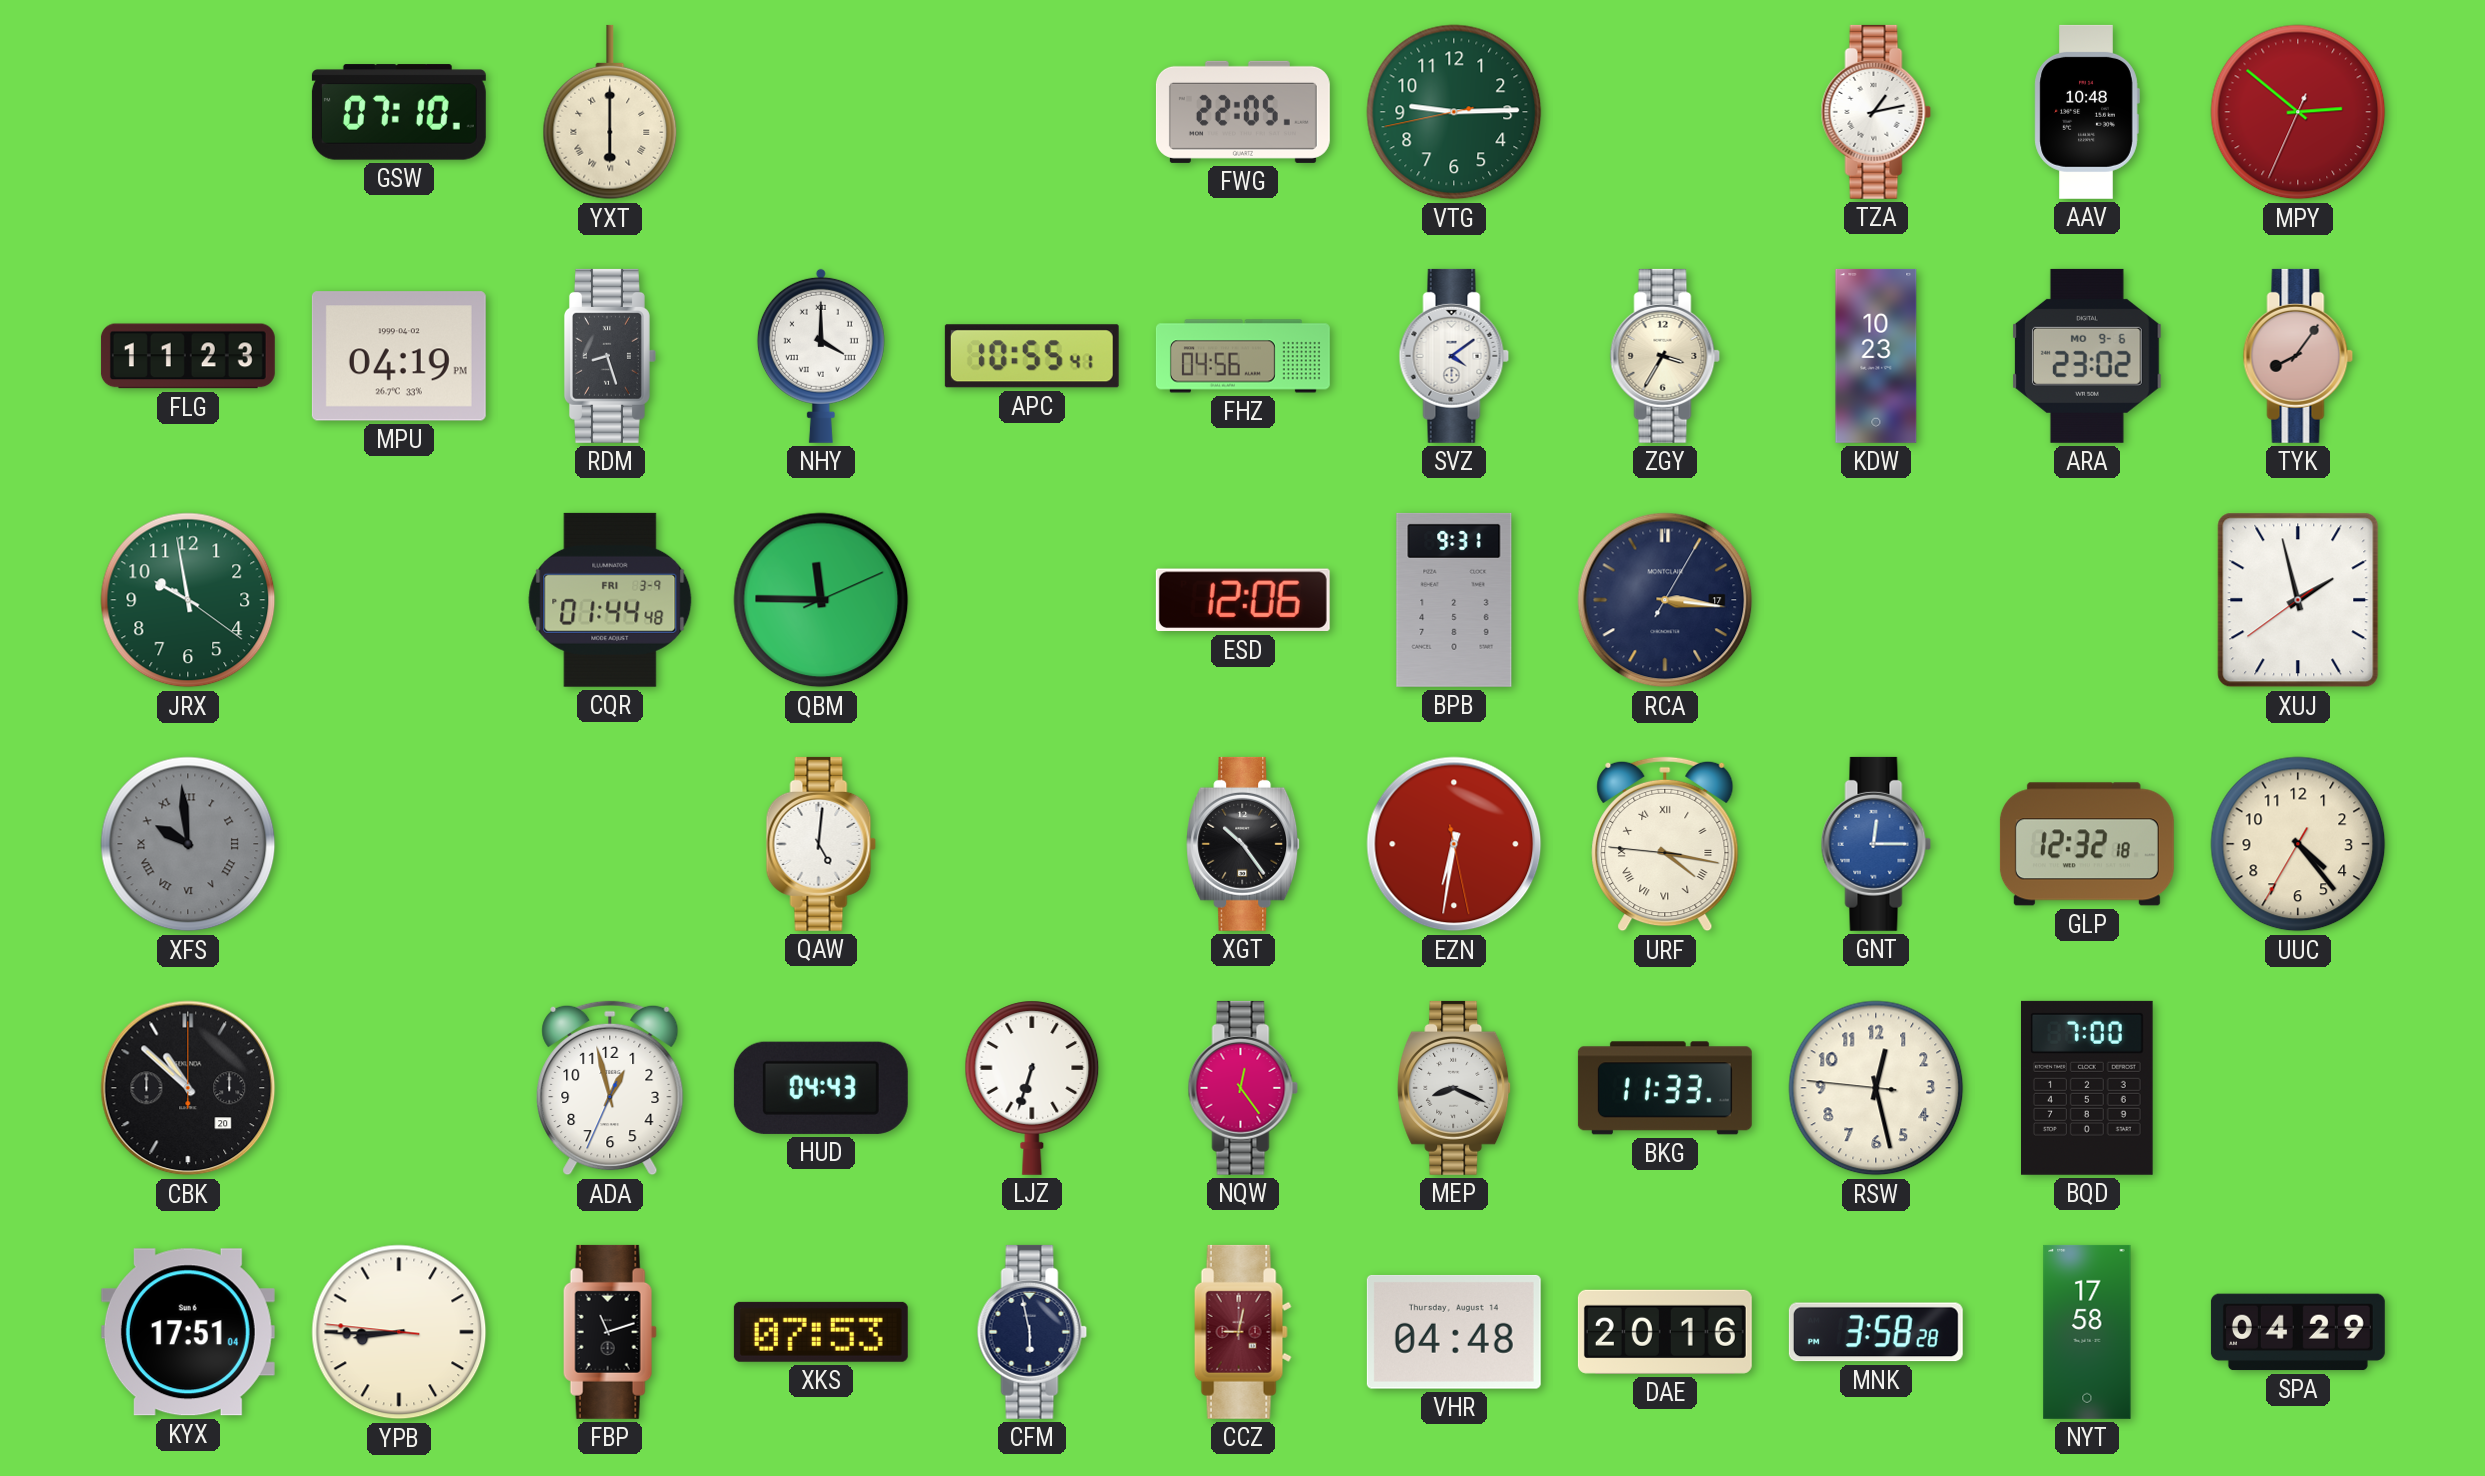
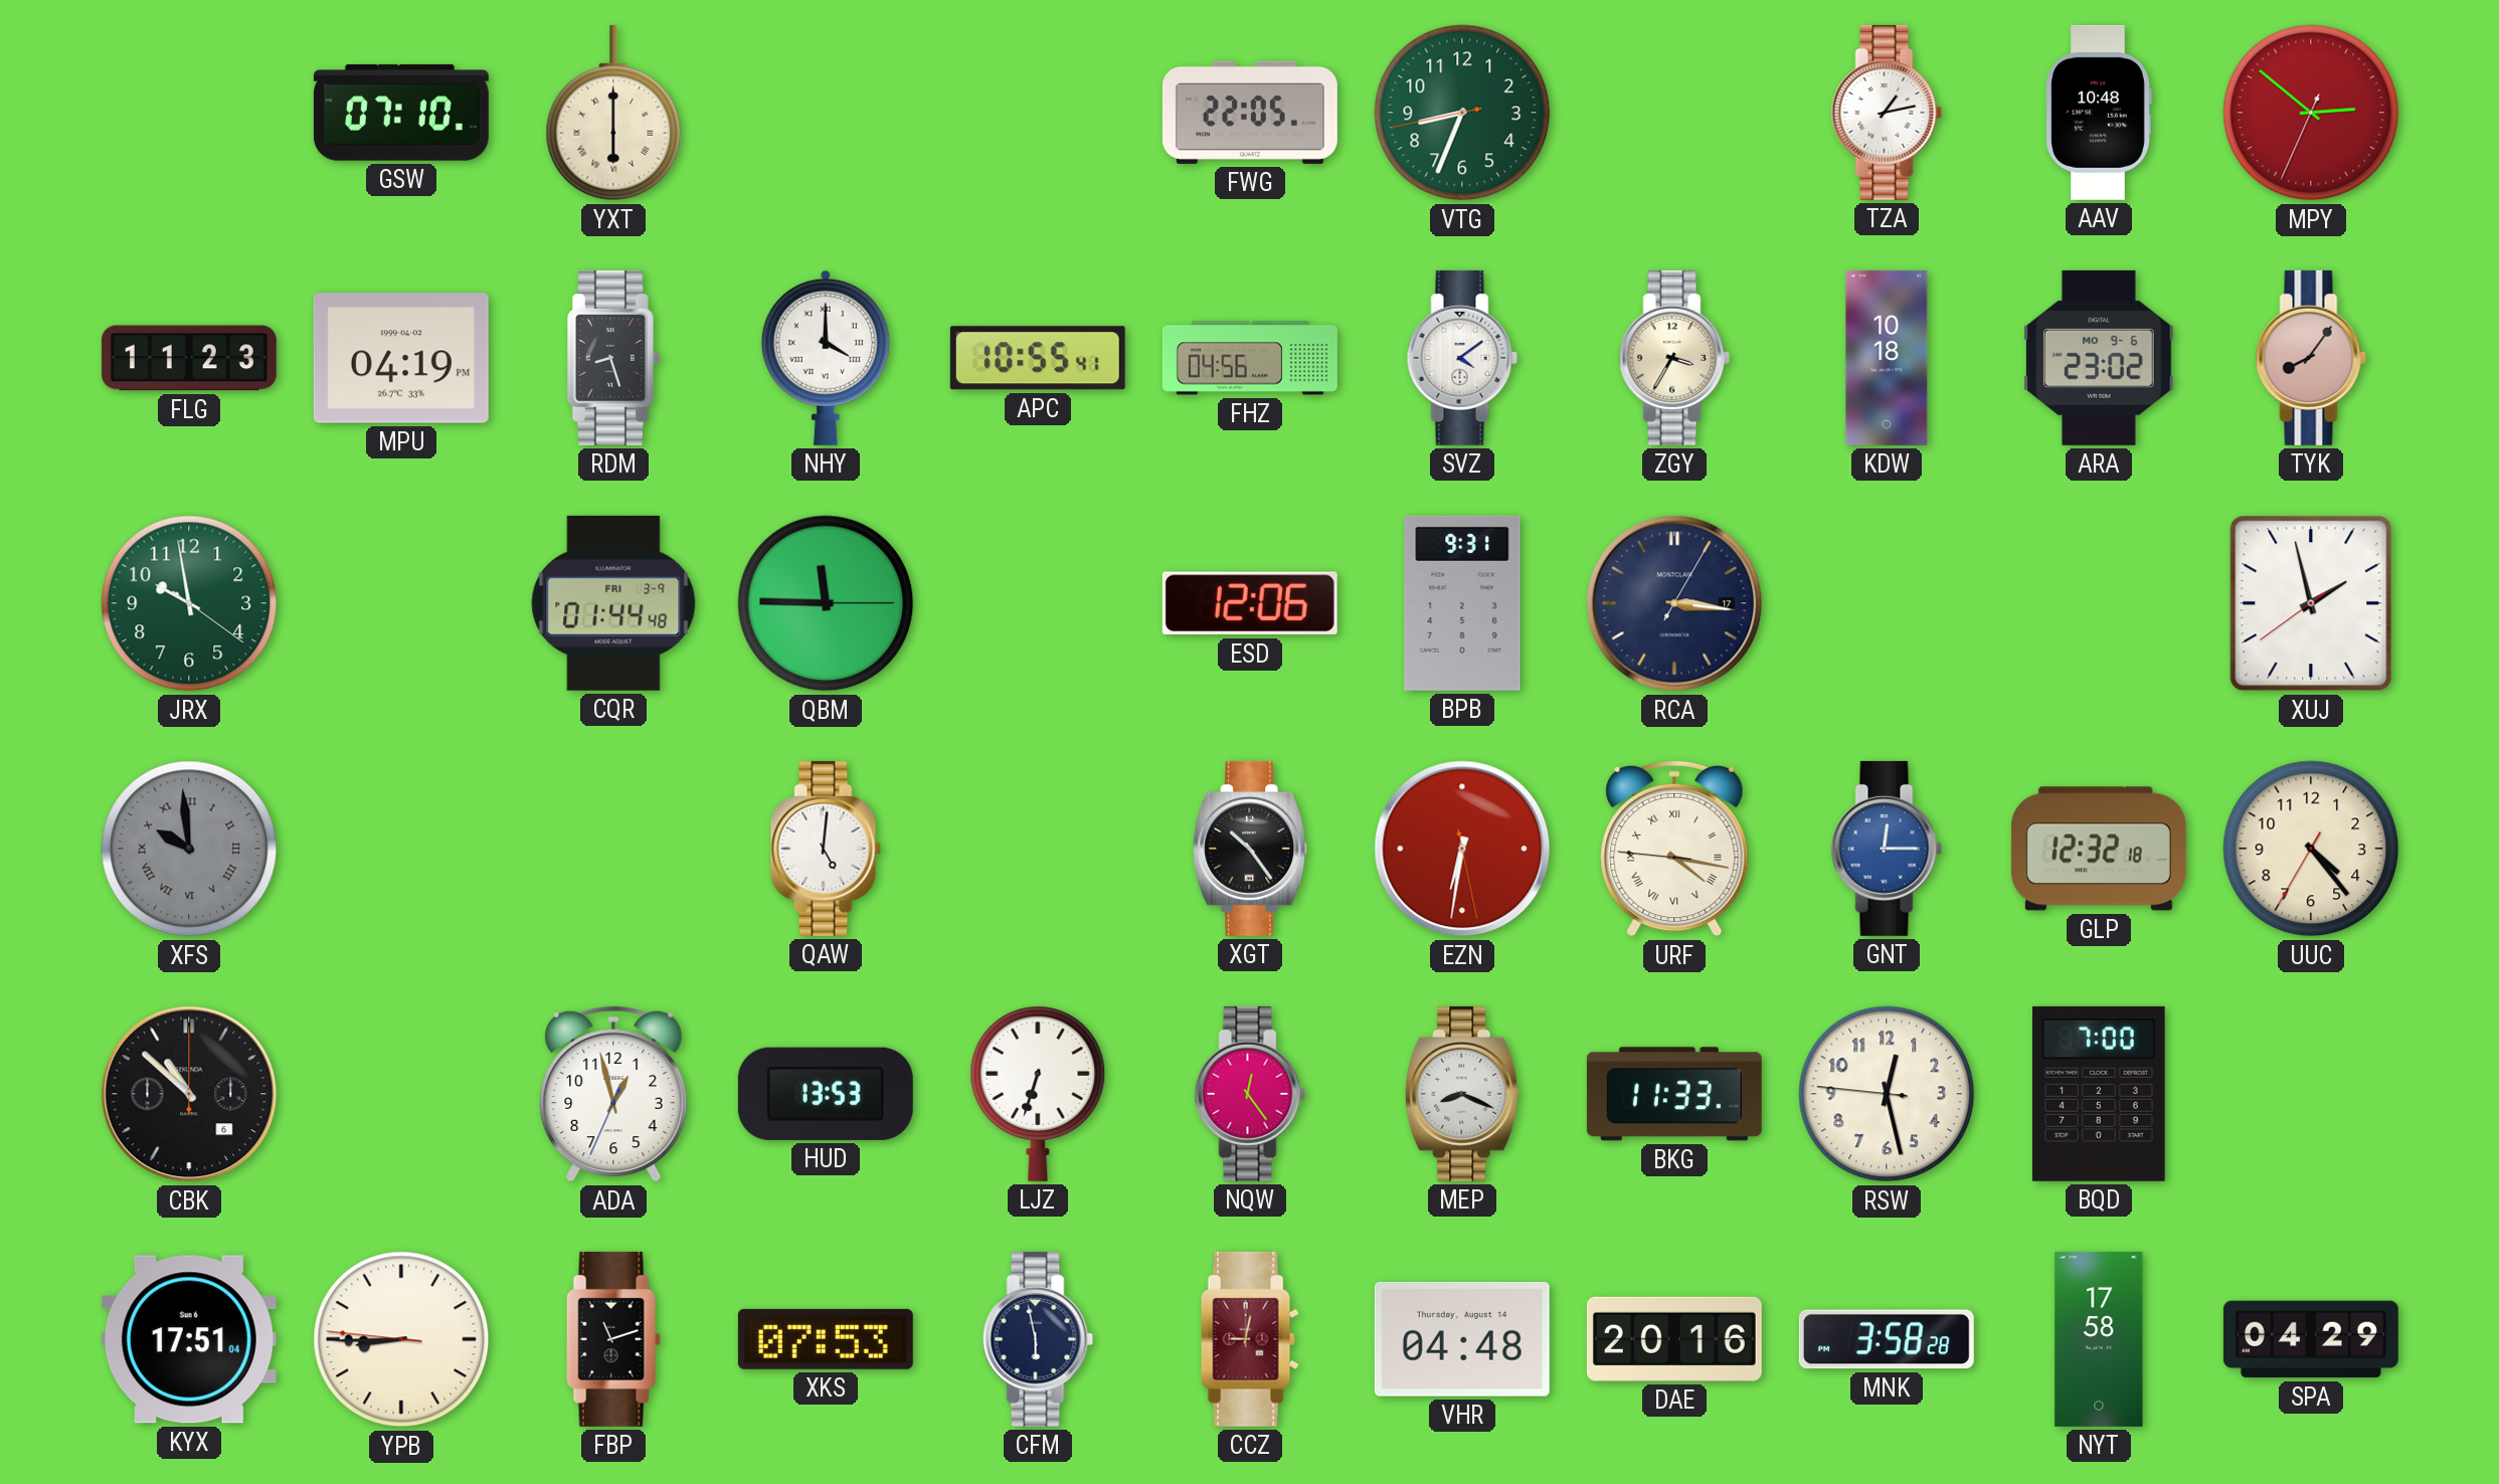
VTG: 9:14 -> 8:33 (1462, 113)
KDW: 10:23 -> 10:18 (1887, 358)
QBM: 11:45:11 -> 11:45:15 (826, 603)
CBK date: 20 -> 6 (189, 1094)
HUD: 04:43 -> 13:53 (826, 1094)
